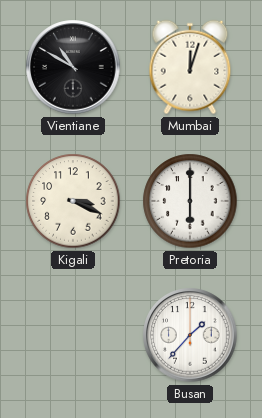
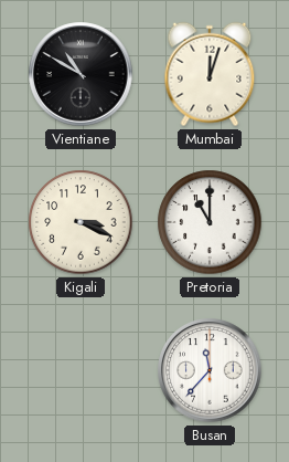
Pretoria: 6:00 -> 11:00 (210, 222)
Busan: 1:37 -> 11:37 (210, 370)
